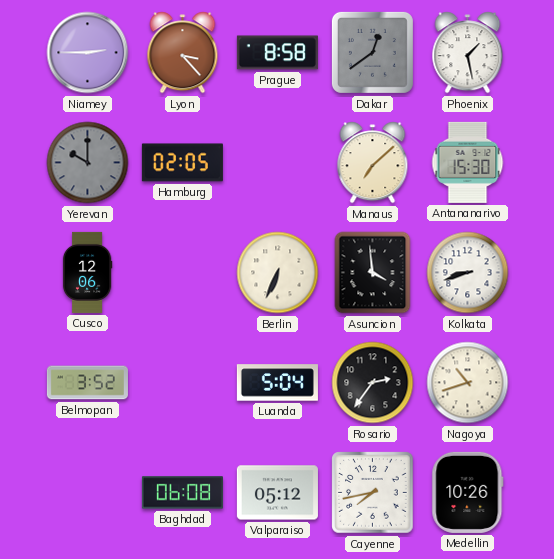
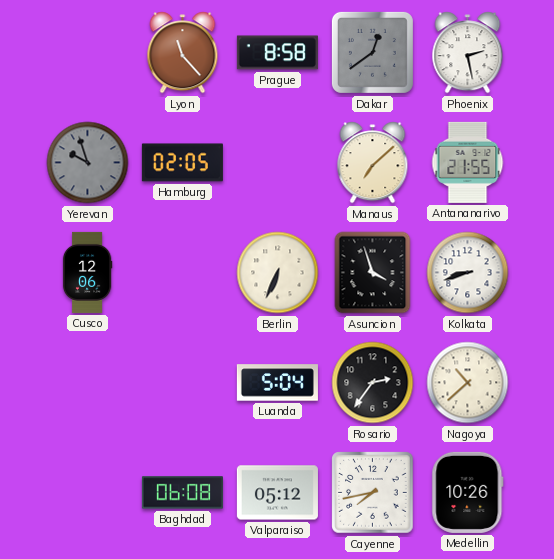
Niamey: 2:45 -> none (88, 53)
Lyon: 3:23 -> 11:23 (183, 53)
Phoenix: 1:28 -> 2:28 (468, 53)
Yerevan: 10:00 -> 9:57 (88, 163)
Antananarivo: 15:30 -> 21:55 (468, 162)
Asuncion: 3:59 -> 3:57 (373, 273)
Belmopan: 3:52 -> none (87, 383)
Nagoya: 10:42 -> 10:38 (468, 383)
